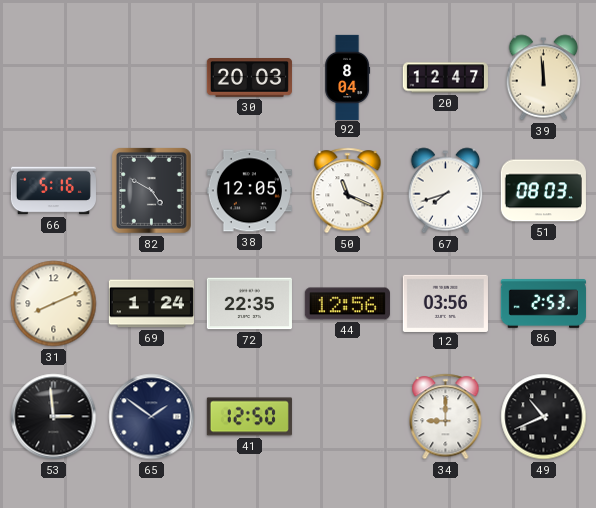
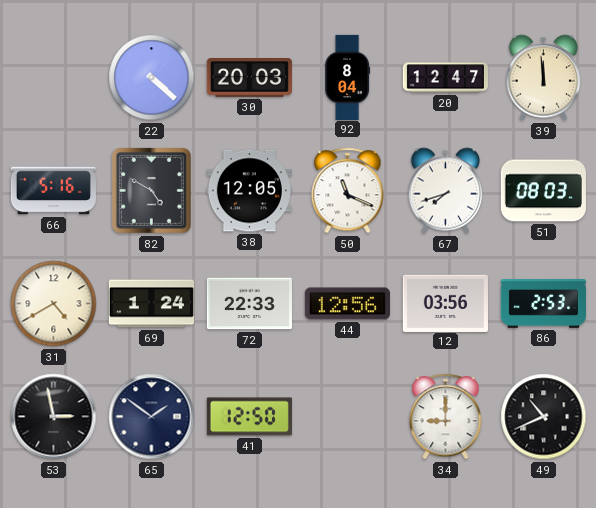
22: none -> 4:22 (152, 78)
31: 8:11 -> 4:40 (54, 304)
72: 22:35 -> 22:33 (249, 304)
53: 2:59 -> 2:58 (54, 417)
